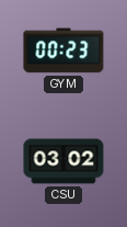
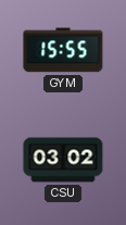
GYM: 00:23 -> 15:55 (63, 50)
